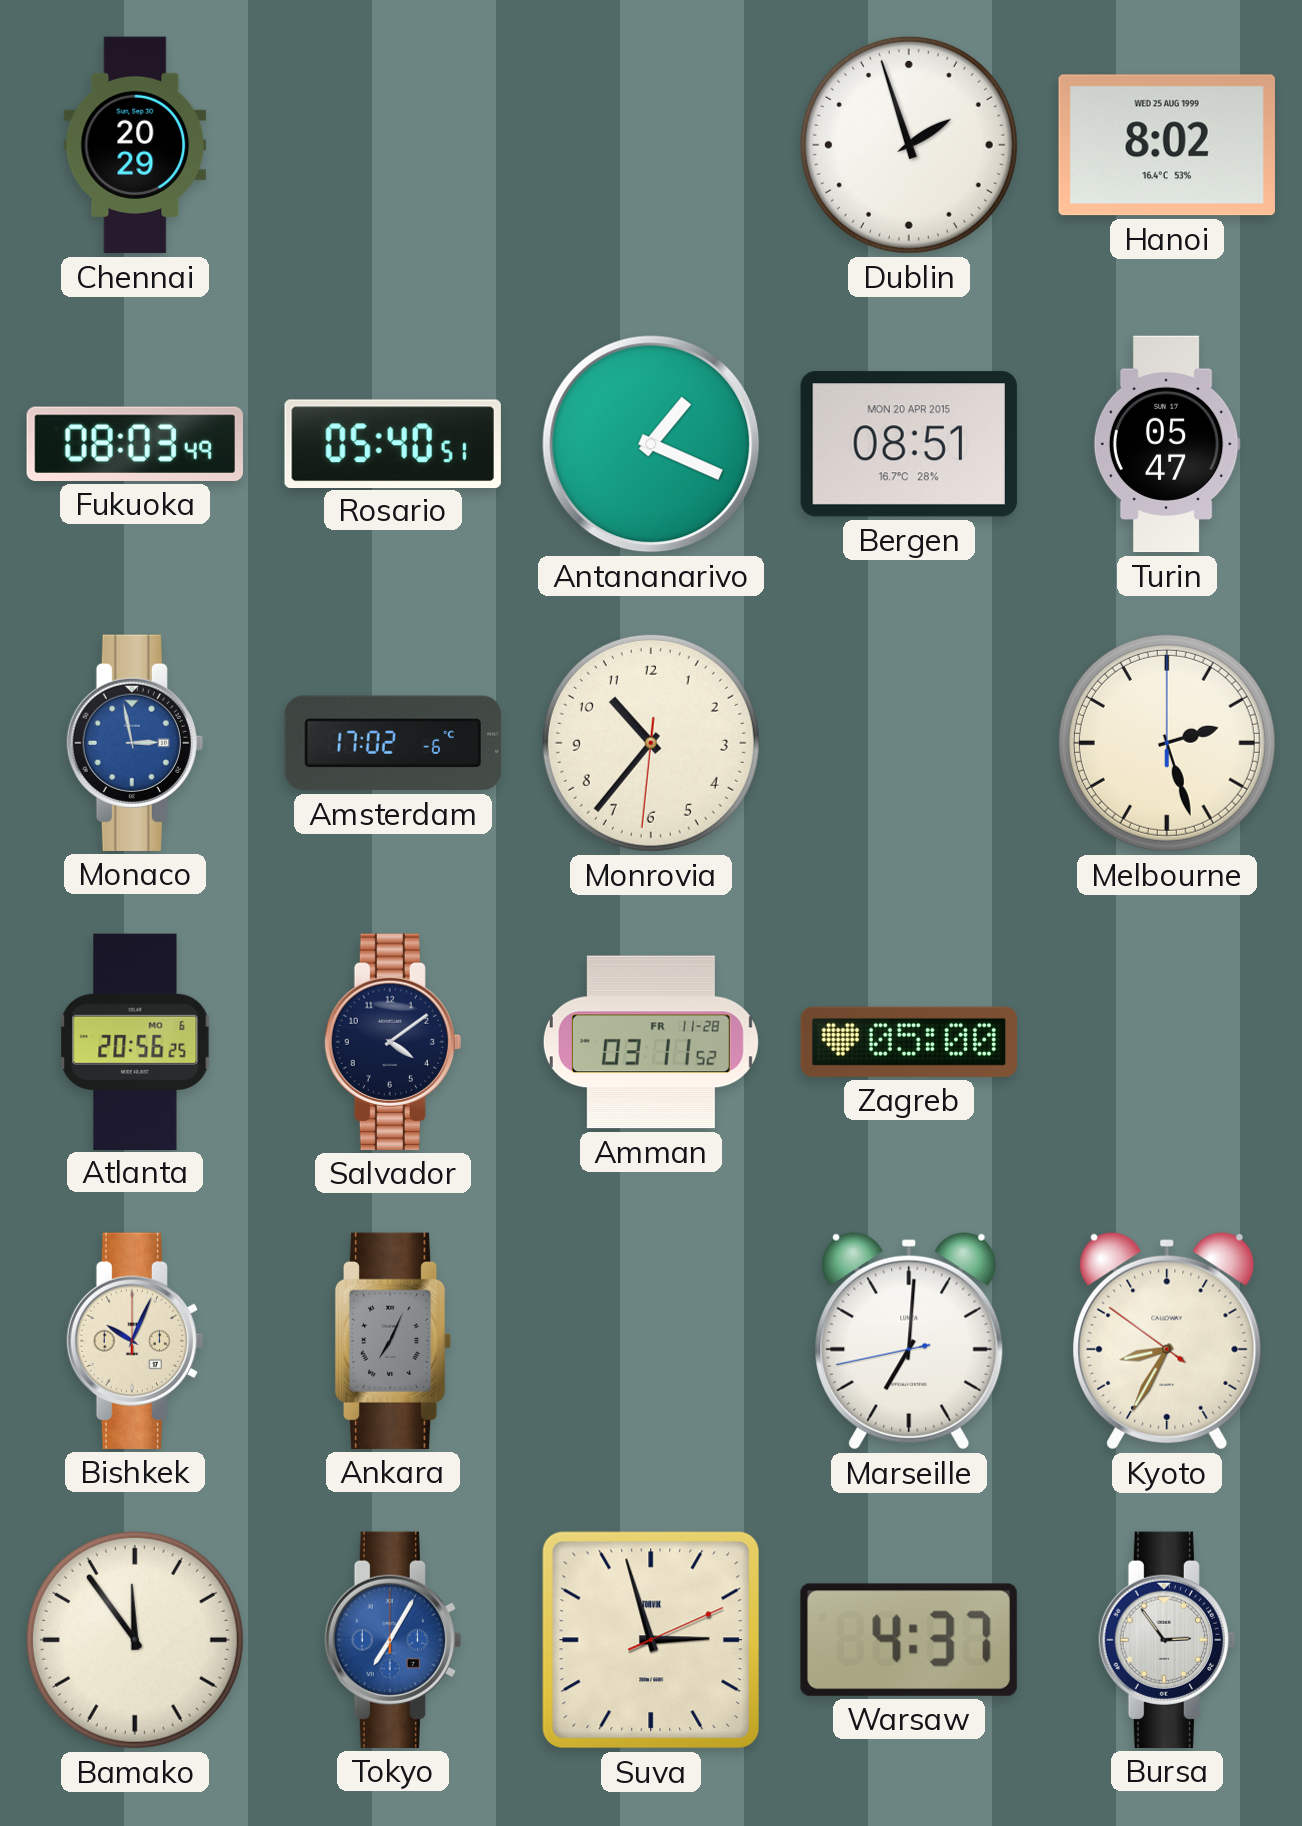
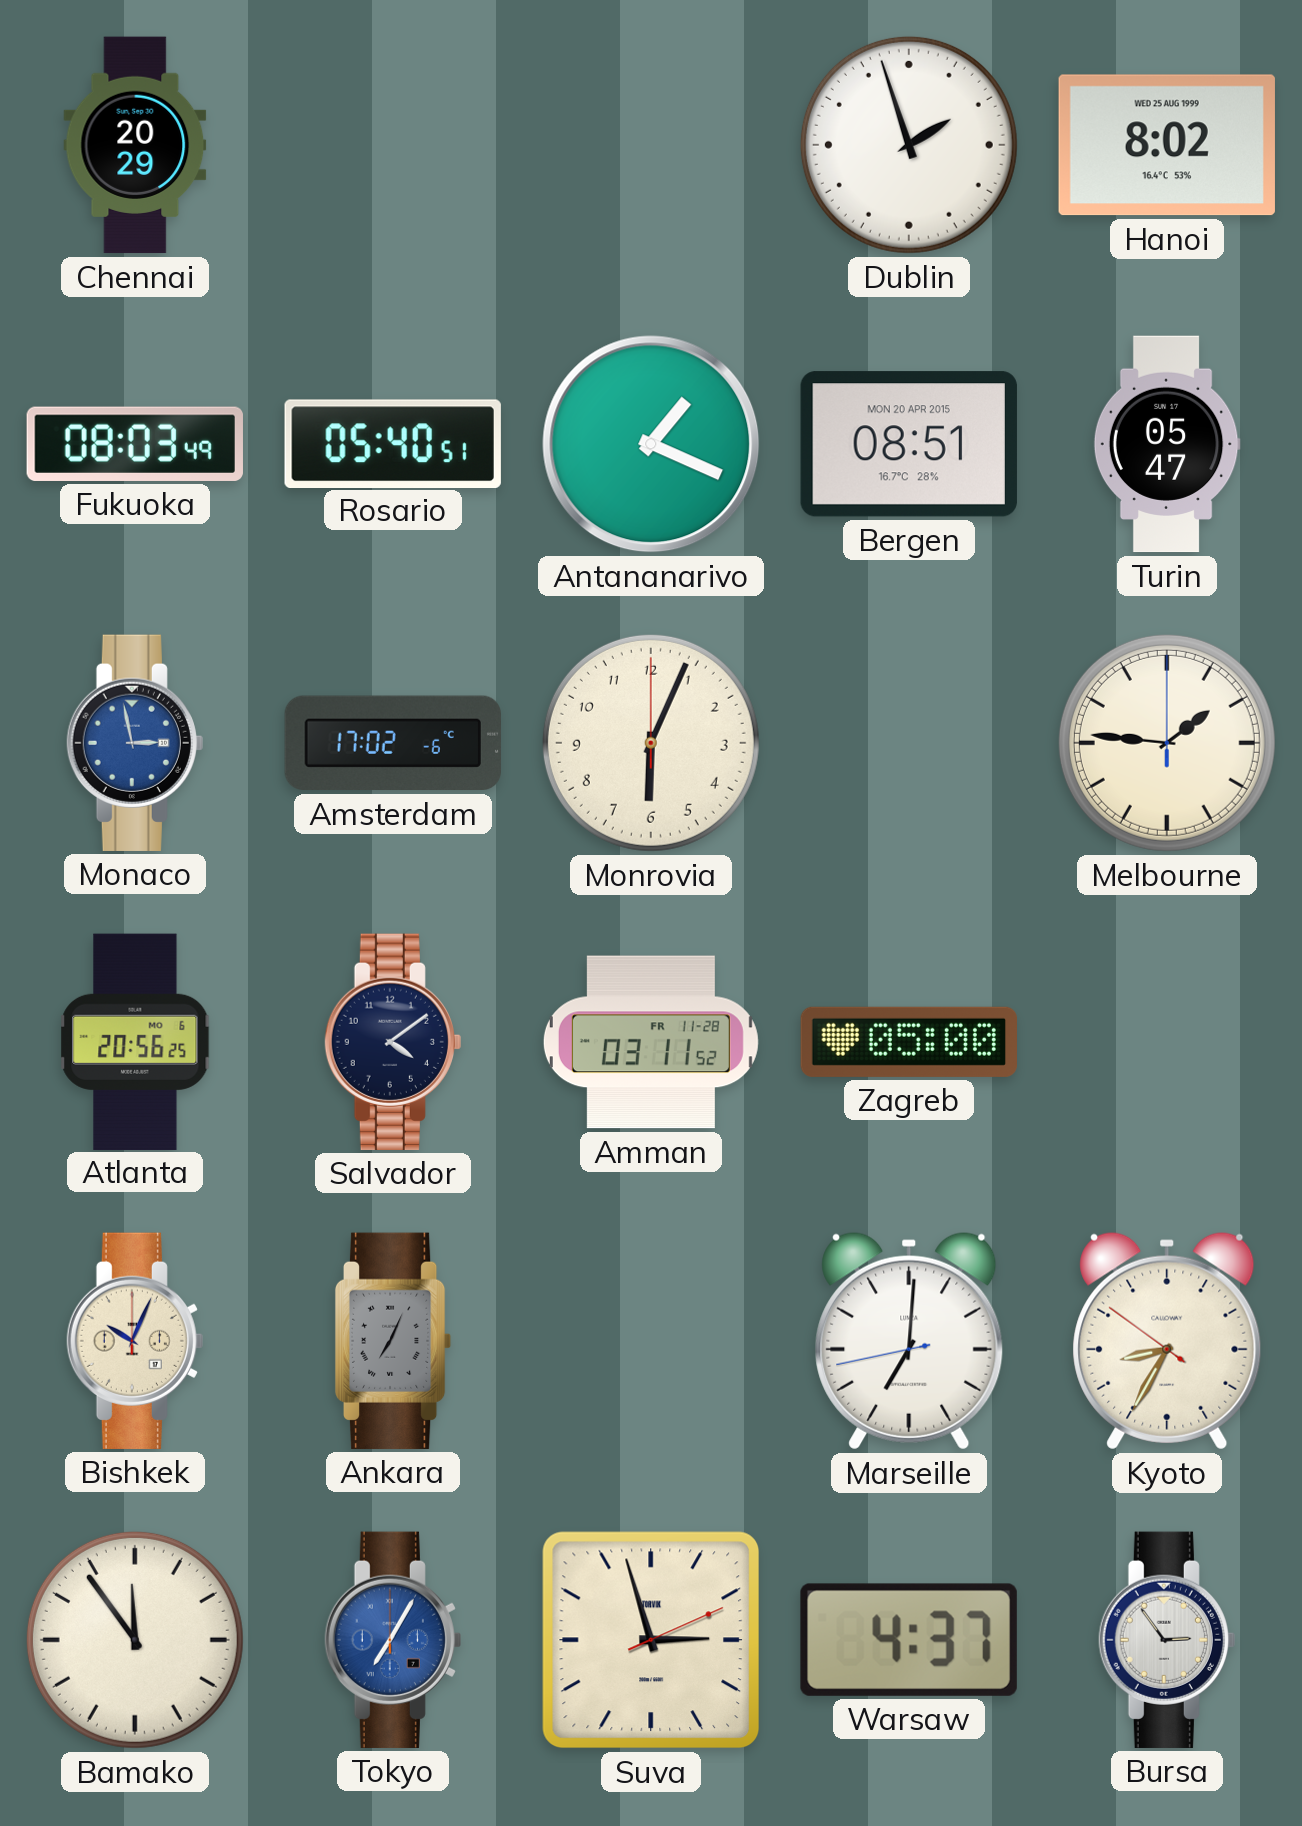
Monrovia: 10:36 -> 6:04 (651, 743)
Melbourne: 2:27 -> 1:46 (1167, 743)
